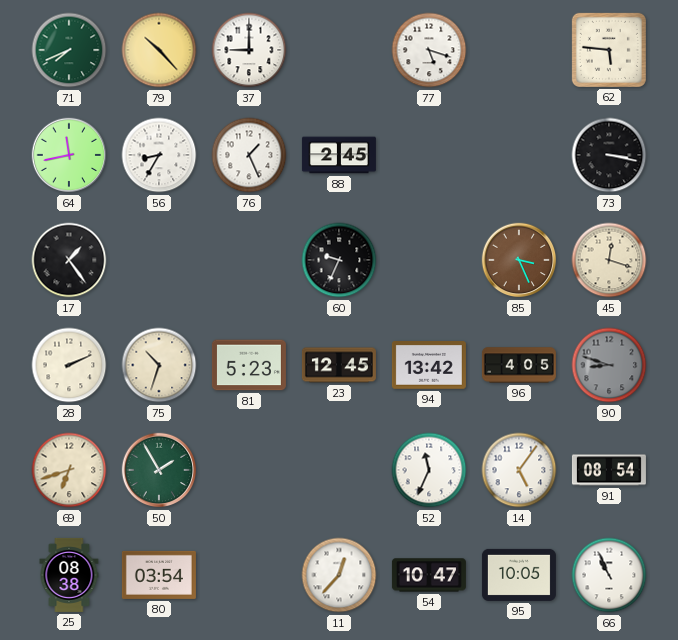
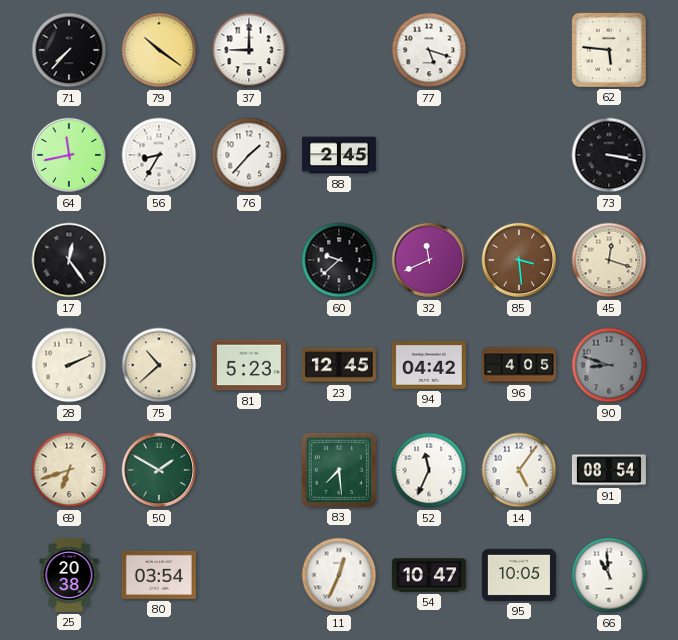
71: 7:41 -> 7:37 (69, 50)
71 dial: green -> black (69, 50)
79: 10:23 -> 10:21 (159, 50)
76: 1:26 -> 1:37 (249, 155)
17: 1:24 -> 12:24 (69, 260)
60: 9:34 -> 9:38 (339, 260)
32: none -> 11:41 (429, 260)
85: 3:26 -> 3:29 (519, 260)
75: 10:33 -> 10:38 (159, 365)
94: 13:42 -> 04:42 (429, 366)
50: 1:55 -> 1:50 (159, 470)
83: none -> 7:29 (339, 470)
25: 08:38 -> 20:38 (69, 575)
11: 12:37 -> 12:34 (339, 575)
66: 10:56 -> 10:59 (609, 575)
